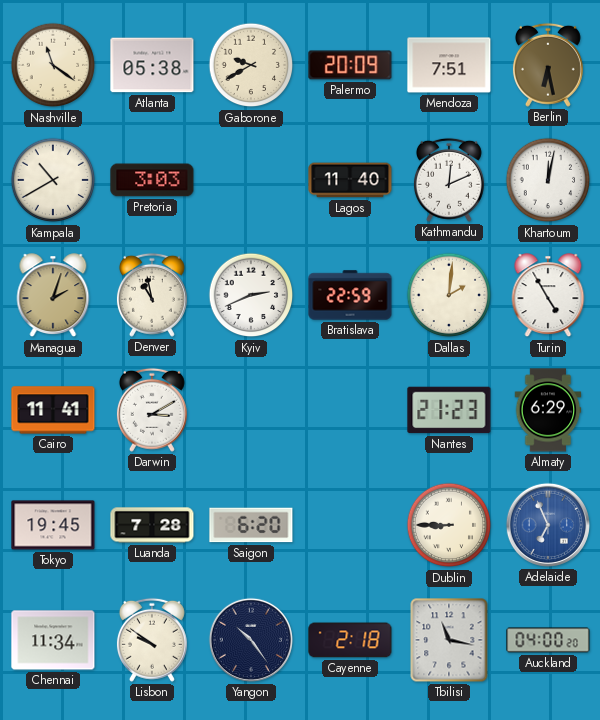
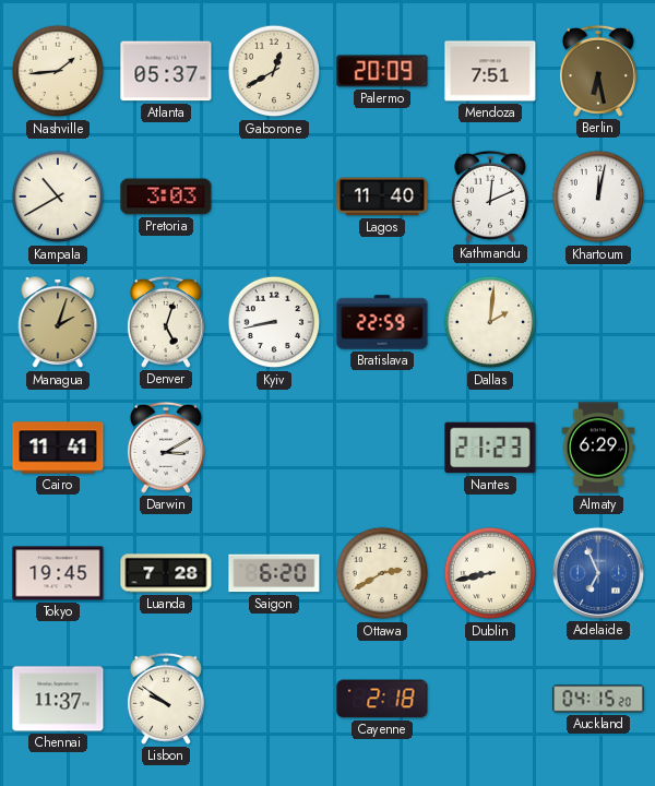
Nashville: 11:21 -> 1:44 (58, 71)
Atlanta: 05:38 -> 05:37 (166, 71)
Gaborone: 9:40 -> 12:40 (274, 71)
Denver: 10:58 -> 5:03 (166, 322)
Kyiv: 2:41 -> 8:43 (274, 322)
Turin: 4:55 -> none (548, 296)
Ottawa: none -> 2:40 (382, 573)
Dublin: 8:45 -> 8:43 (490, 573)
Chennai: 11:34 -> 11:37 (58, 699)
Yangon: 10:24 -> none (251, 640)
Tbilisi: 11:17 -> none (449, 640)
Auckland: 04:00 -> 04:15 (598, 699)
